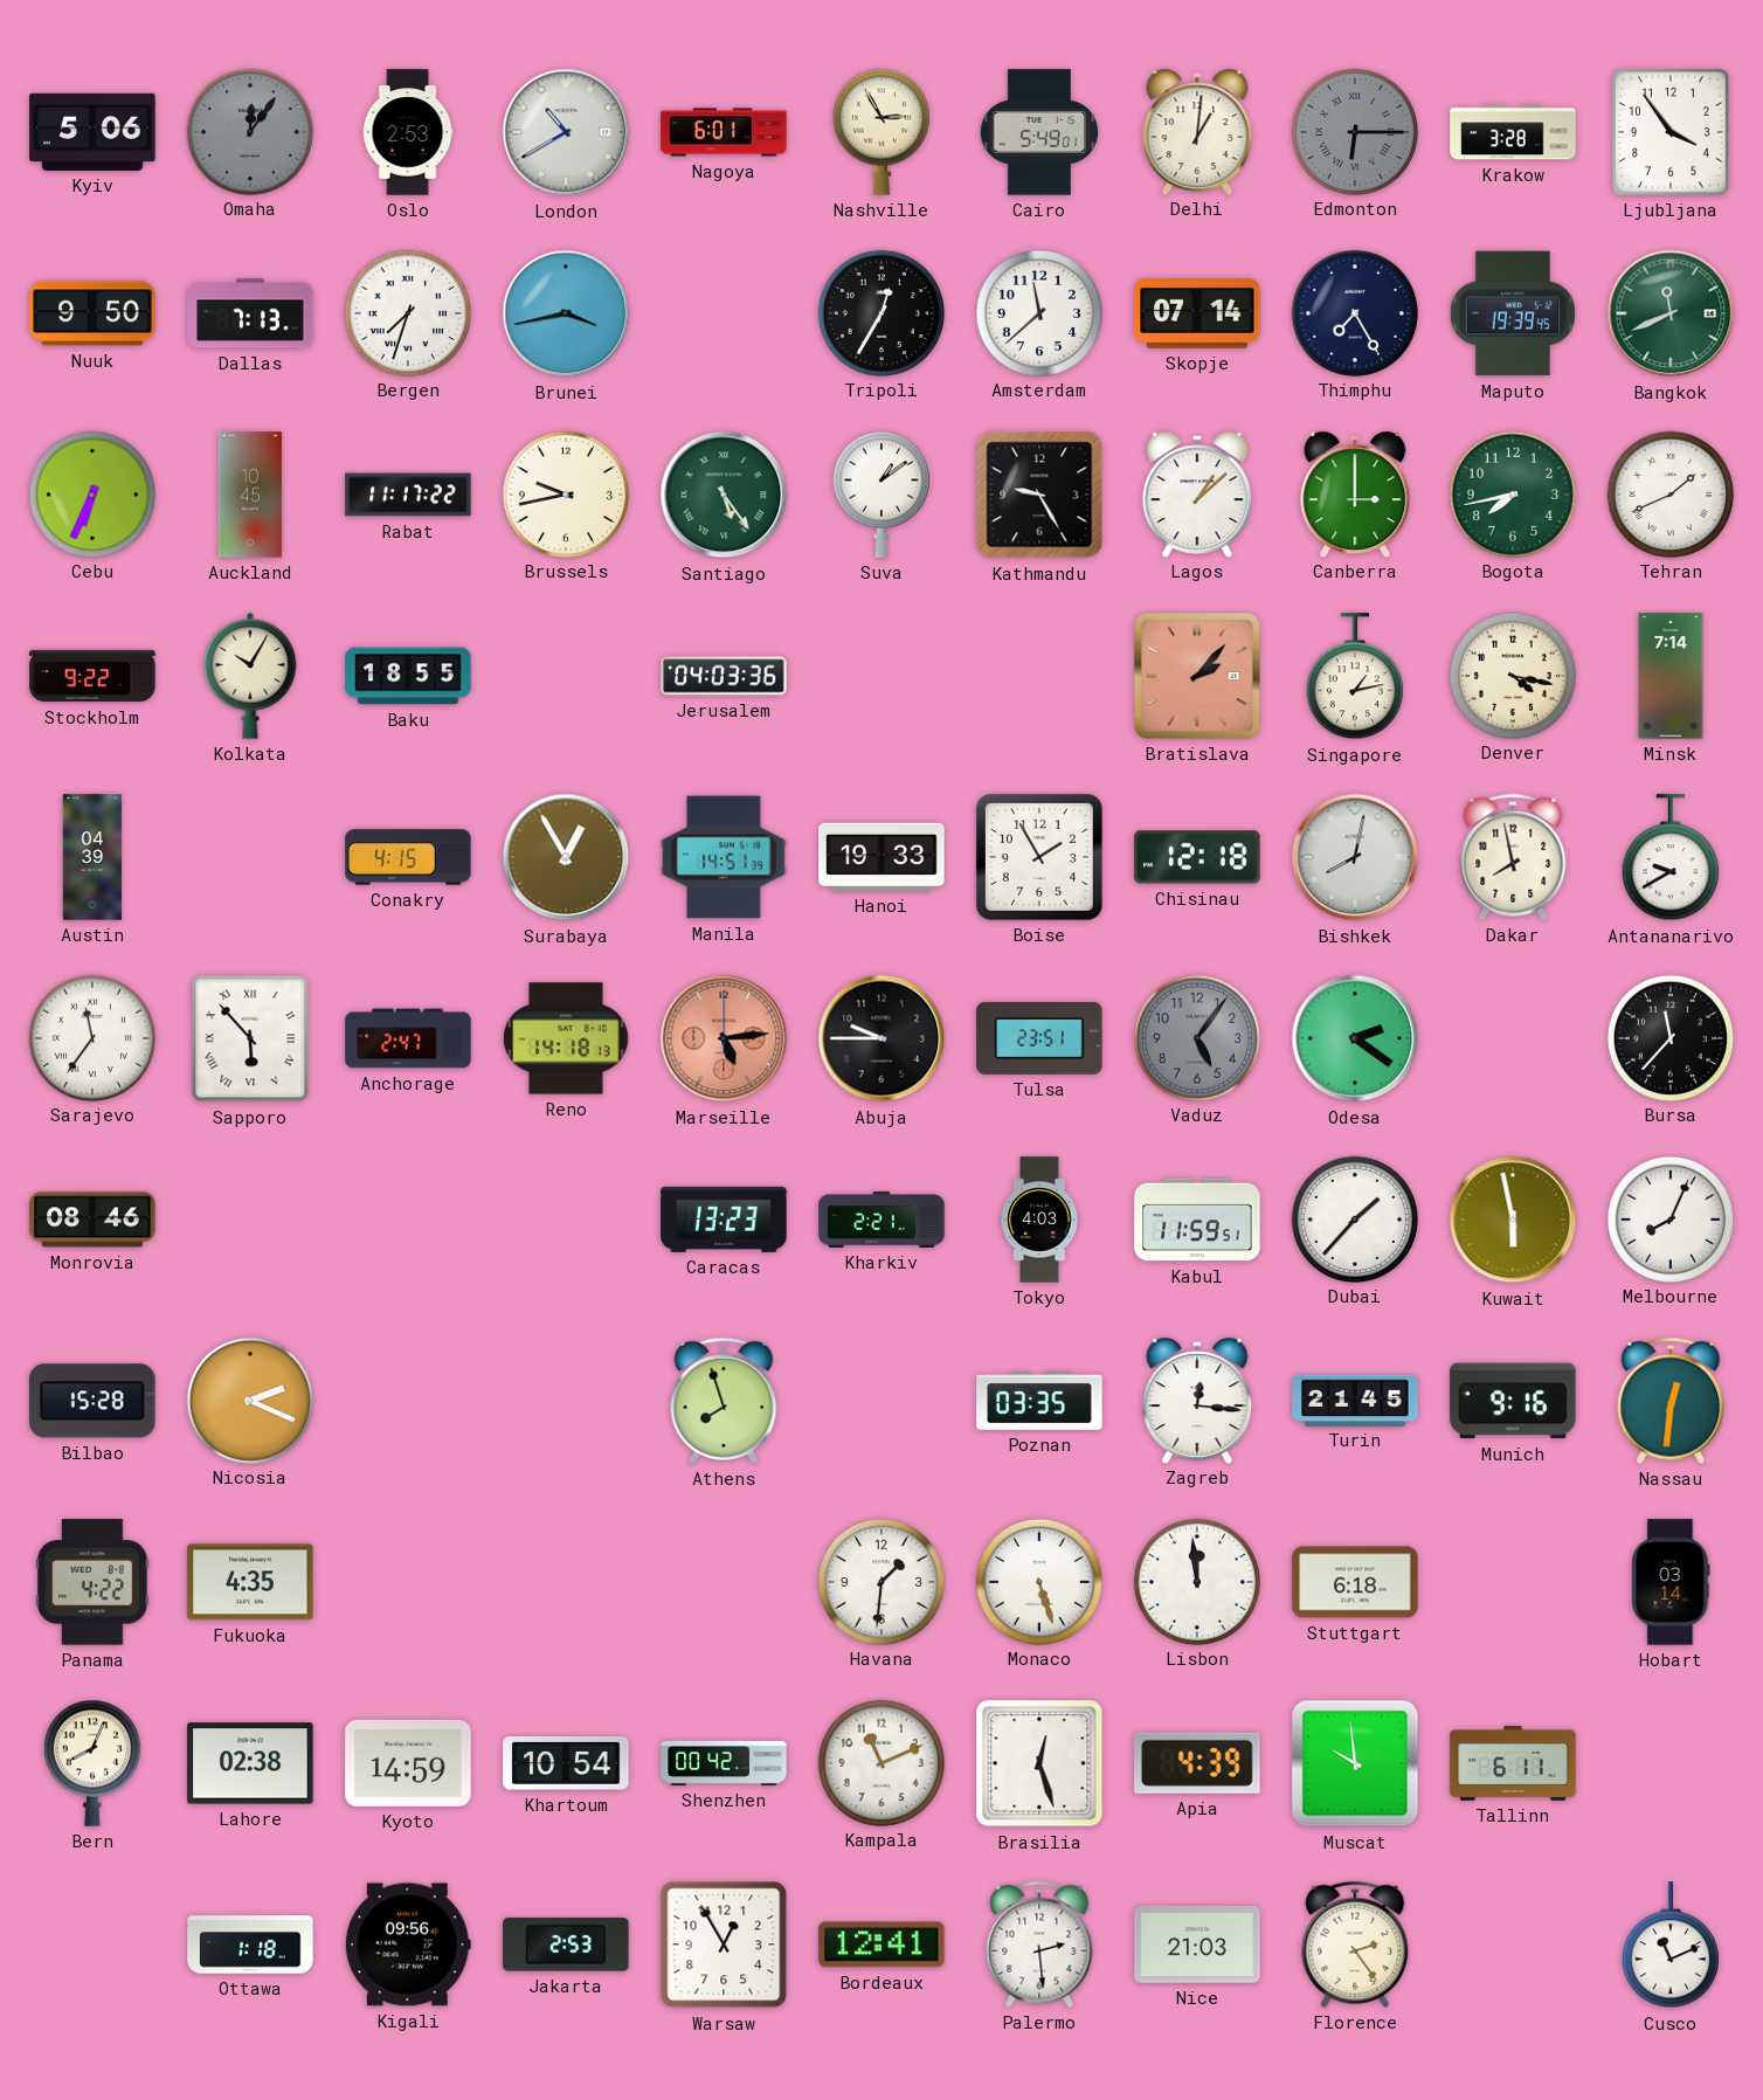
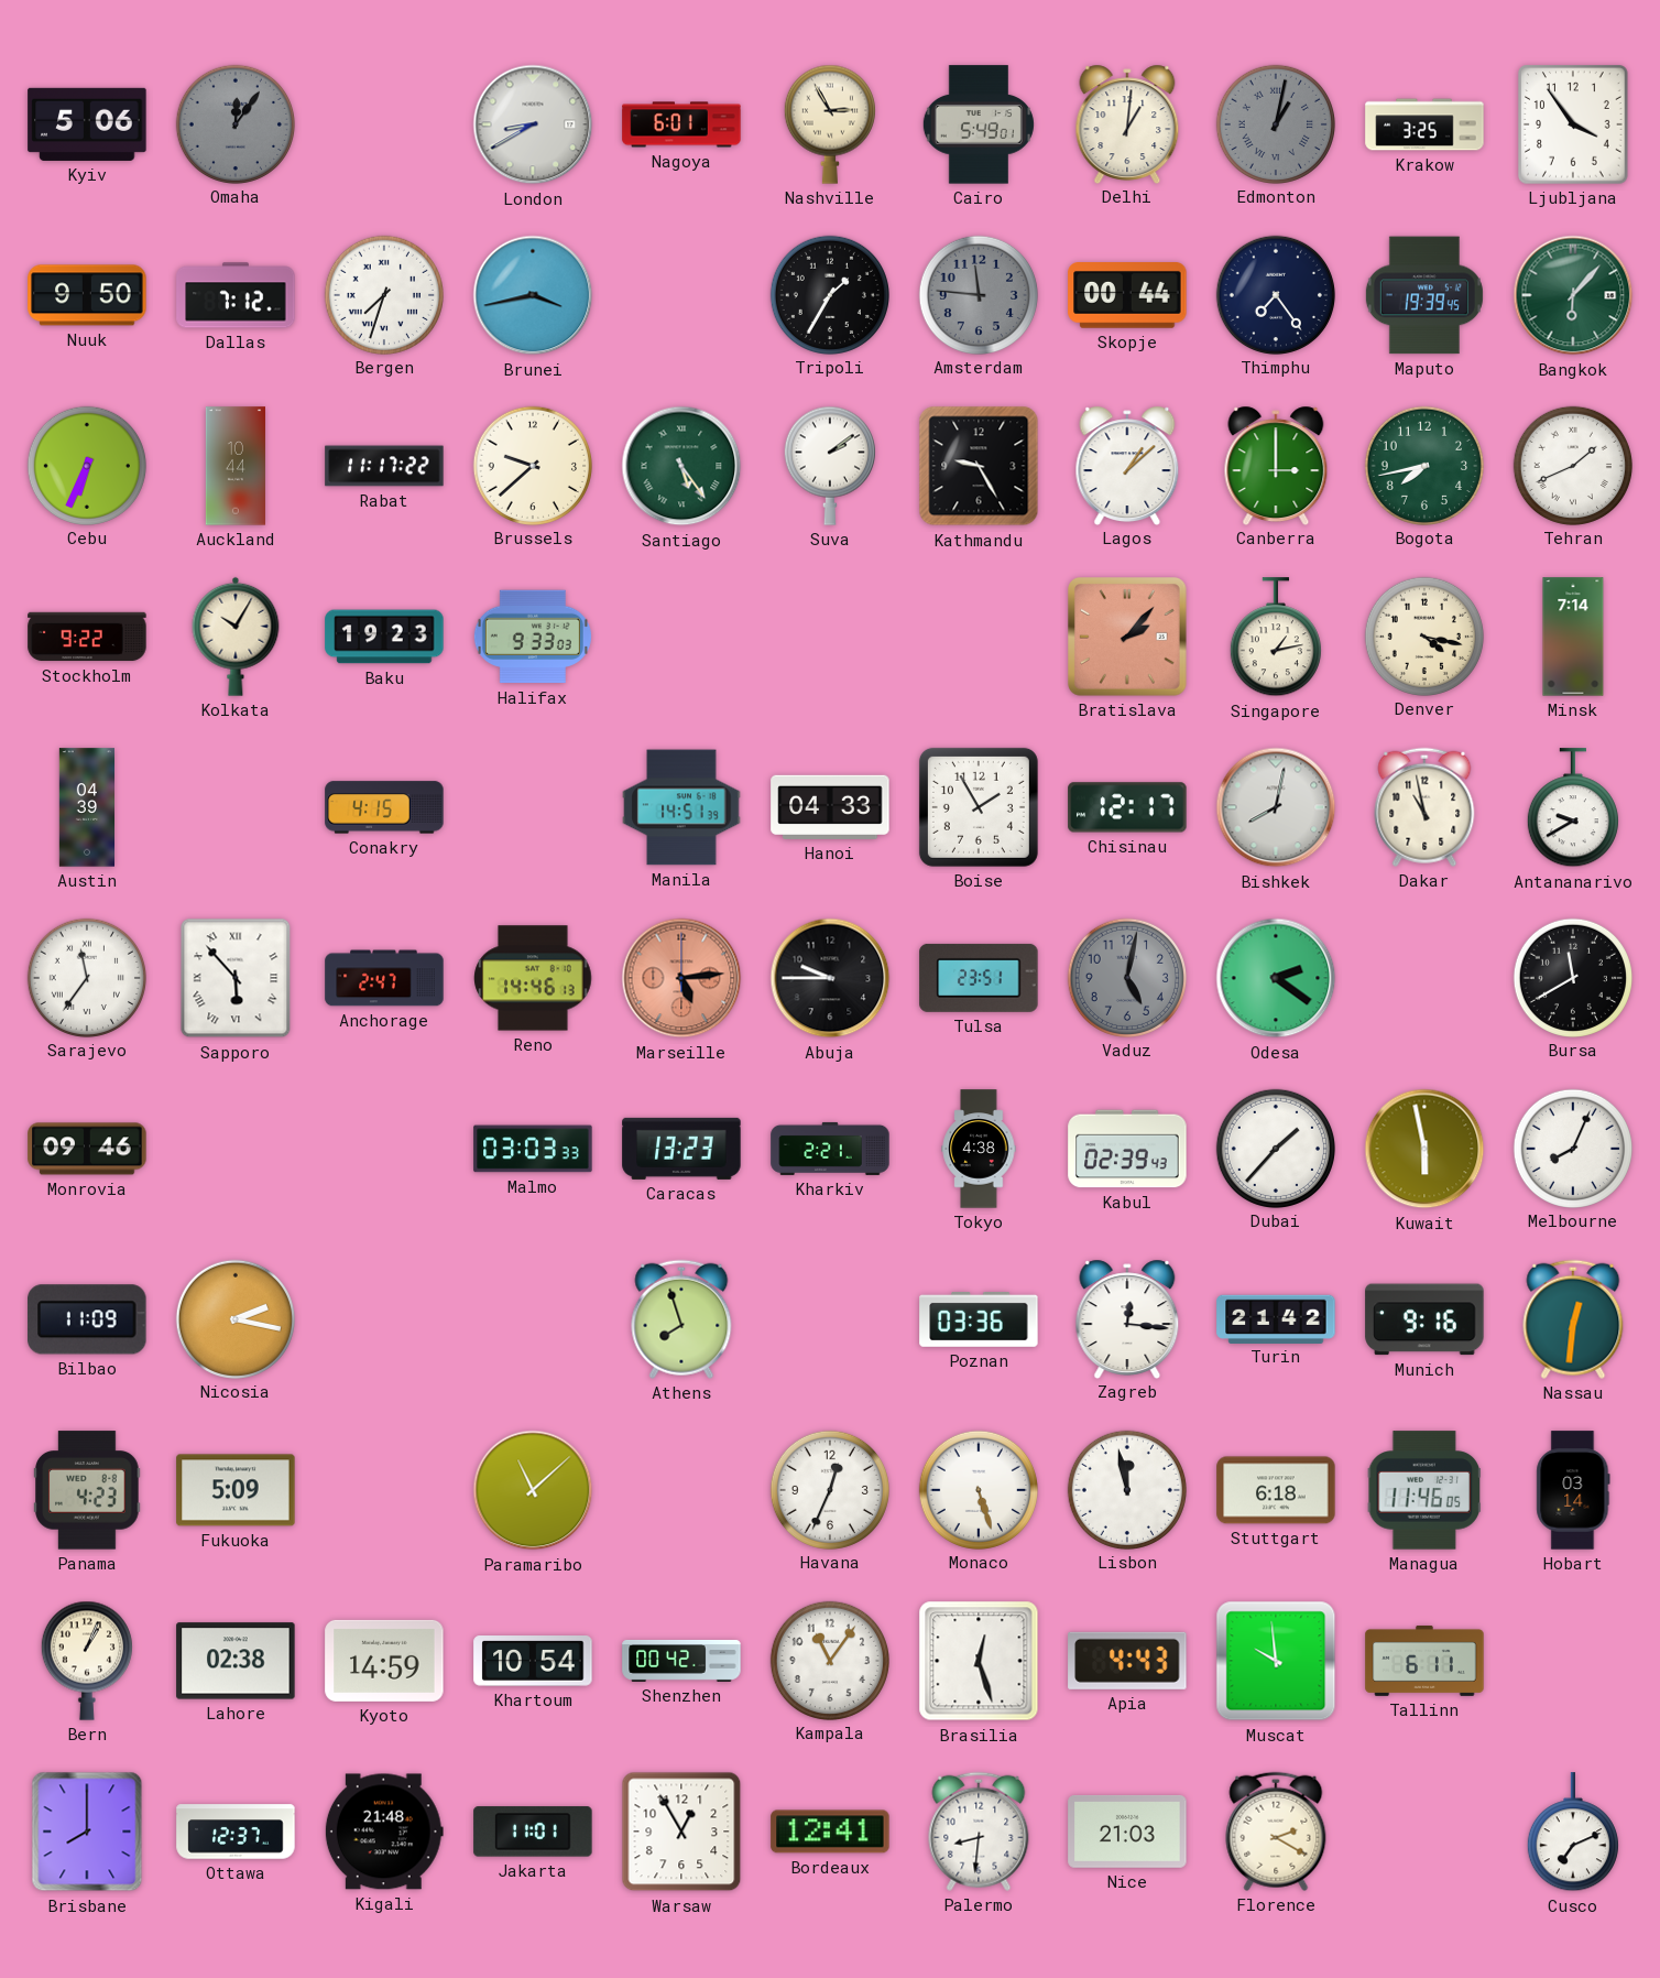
Oslo: 2:53 -> none (408, 132)
London: 10:40 -> 8:40 (533, 124)
Edmonton: 6:15 -> 1:02 (1275, 123)
Krakow: 3:28 -> 3:25 (1424, 124)
Dallas: 7:13 -> 7:12 (236, 295)
Tripoli: 12:35 -> 1:35 (829, 294)
Amsterdam: 11:38 -> 11:46 (978, 294)
Amsterdam dial: white -> grey (978, 294)
Skopje: 07:14 -> 00:44 (1127, 296)
Thimphu: 7:25 -> 7:24 (1275, 294)
Bangkok: 11:41 -> 6:07 (1573, 295)
Auckland: 10:45 -> 10:44 (236, 466)
Brussels: 9:43 -> 9:38 (532, 465)
Suva: 1:09 -> 2:09 (830, 466)
Baku: 18:55 -> 19:23 (384, 637)
Halifax: none -> 9:33 (533, 637)
Jerusalem: 04:03 -> none (724, 676)
Surabaya: 12:55 -> none (566, 857)
Hanoi: 19:33 -> 04:33 (830, 807)
Chisinau: 12:18 -> 12:17 (1127, 807)
Dakar: 7:58 -> 10:58 (1424, 807)
Reno: 14:18 -> 14:46 (533, 978)
Vaduz: 5:06 -> 5:02 (1126, 977)
Bursa: 11:37 -> 11:40 (1572, 977)
Monrovia: 08:46 -> 09:46 (87, 1149)
Malmo: none -> 03:03 (533, 1149)
Tokyo: 4:03 -> 4:38 (979, 1149)
Kabul: 11:59 -> 02:39 (1127, 1149)
Bilbao: 15:28 -> 11:09 (87, 1319)
Nicosia: 2:19 -> 2:17 (234, 1318)
Poznan: 03:35 -> 03:36 (979, 1319)
Turin: 21:45 -> 21:42 (1276, 1318)
Panama: 4:22 -> 4:23 (87, 1490)
Fukuoka: 4:35 -> 5:09 (236, 1490)
Paramaribo: none -> 11:08 (533, 1490)
Havana: 1:31 -> 12:34 (829, 1489)
Lisbon: 11:59 -> 11:58 (1126, 1489)
Managua: none -> 11:46 (1423, 1490)
Bern: 8:04 -> 1:04 (87, 1661)
Kampala: 11:11 -> 11:06 (829, 1660)
Apia: 4:39 -> 4:43 (1127, 1661)
Brisbane: none -> 8:00 (87, 1832)
Ottawa: 1:18 -> 12:37 (236, 1832)
Kigali: 09:56 -> 21:48 (384, 1832)
Jakarta: 2:53 -> 11:01 (533, 1832)
Palermo: 2:29 -> 8:31 (979, 1832)
Florence: 2:24 -> 2:20 (1276, 1832)
Cusco: 11:11 -> 7:11 (1573, 1833)
